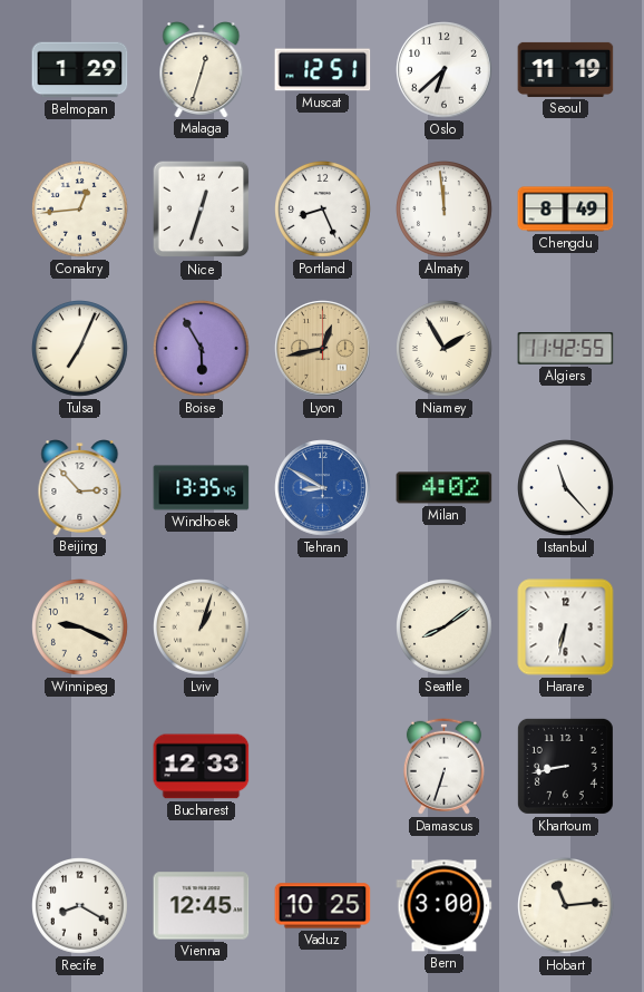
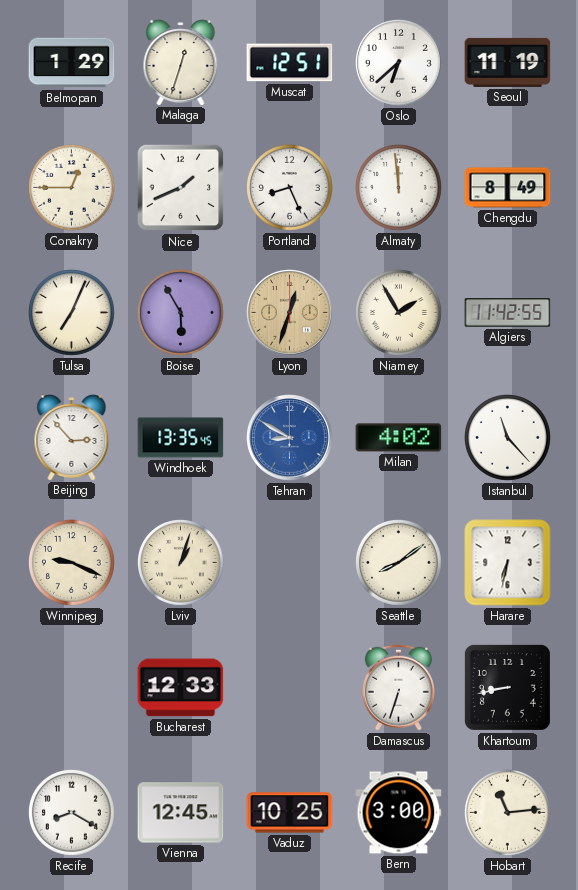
Conakry: 12:44 -> 12:45 (72, 188)
Nice: 12:33 -> 1:41 (181, 188)
Lyon: 12:43 -> 12:33 (290, 313)
